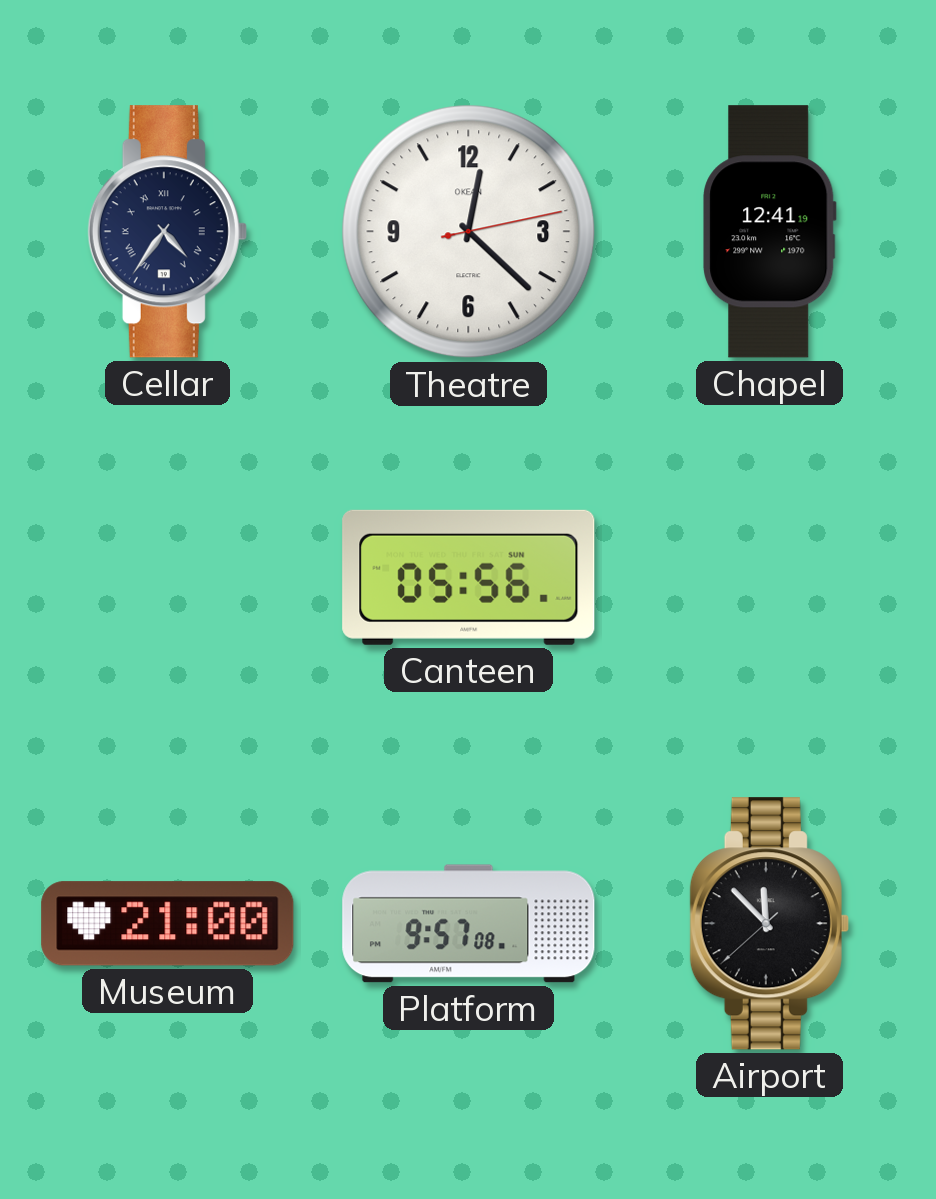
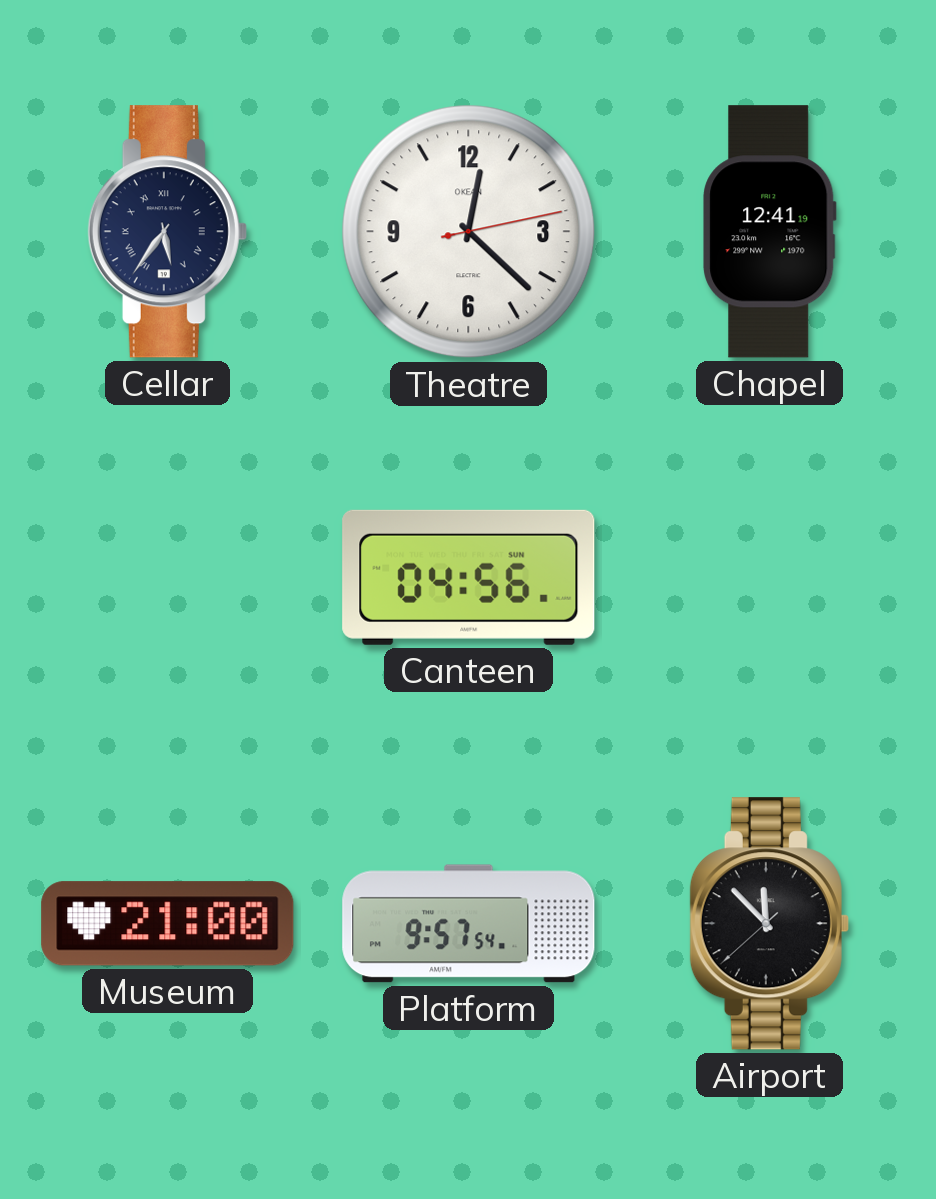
Cellar: 4:36 -> 5:36 (167, 232)
Canteen: 05:56 -> 04:56 (469, 577)
Platform: 9:57:08 -> 9:57:54 (469, 924)
